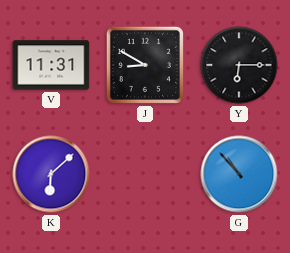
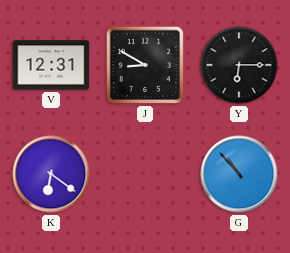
V: 11:31 -> 12:31 (51, 65)
K: 6:08 -> 6:21 (51, 174)
